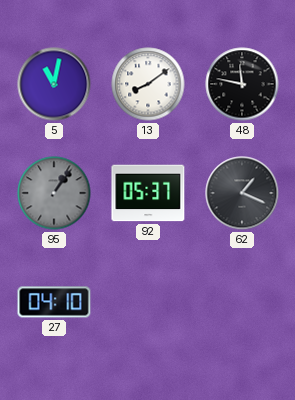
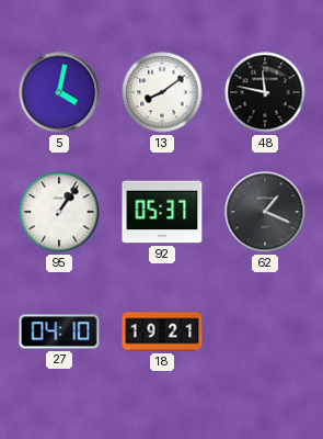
5: 11:02 -> 4:02 (59, 92)
95 dial: grey -> white (59, 212)
18: none -> 19:21 (162, 331)
